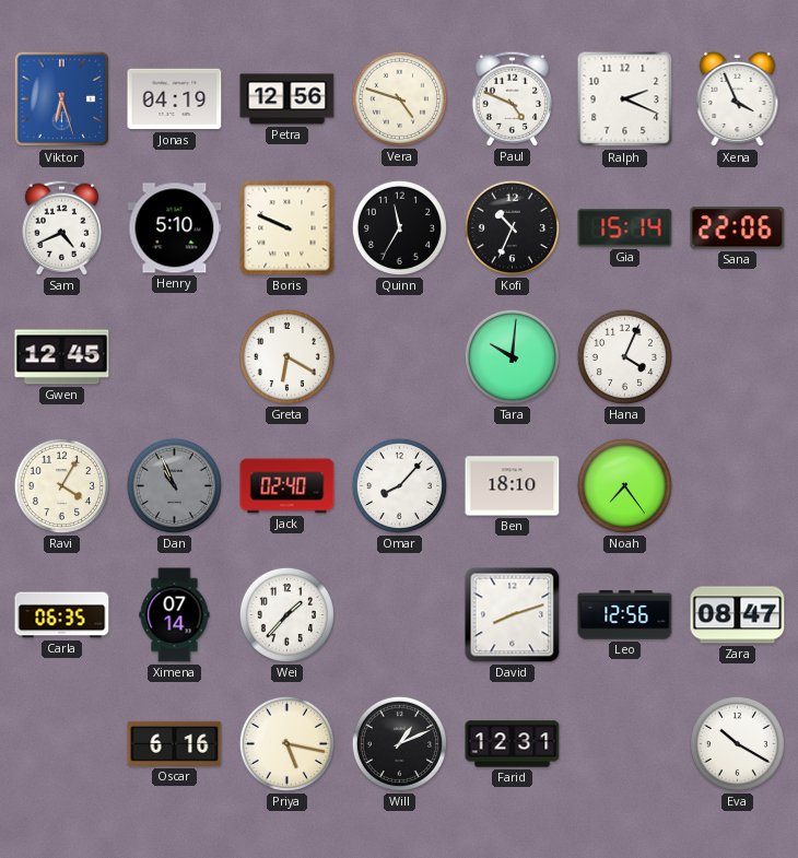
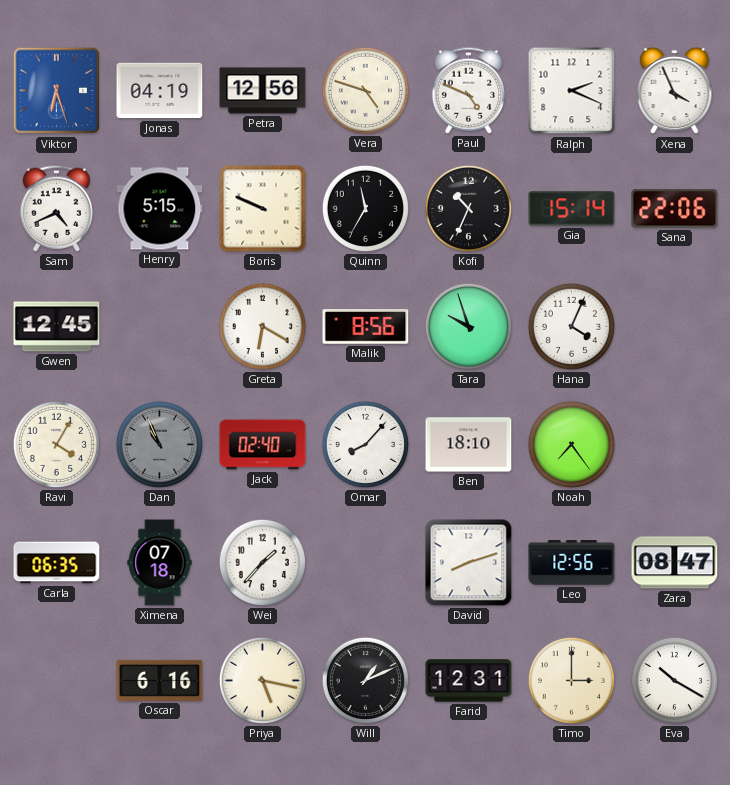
Henry: 5:10 -> 5:15 (160, 209)
Malik: none -> 8:56 (366, 327)
Tara: 10:01 -> 9:57 (468, 326)
Ximena: 07:14 -> 07:18 (160, 563)
Timo: none -> 3:00 (571, 680)
